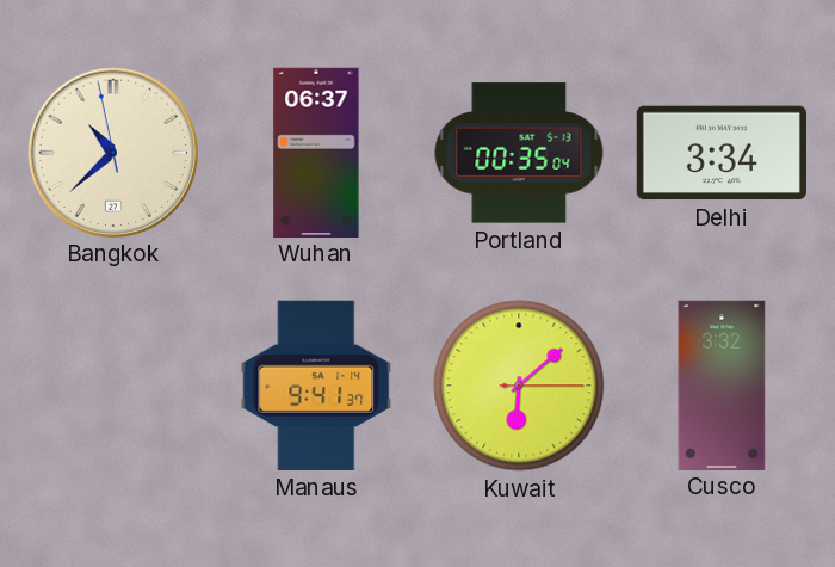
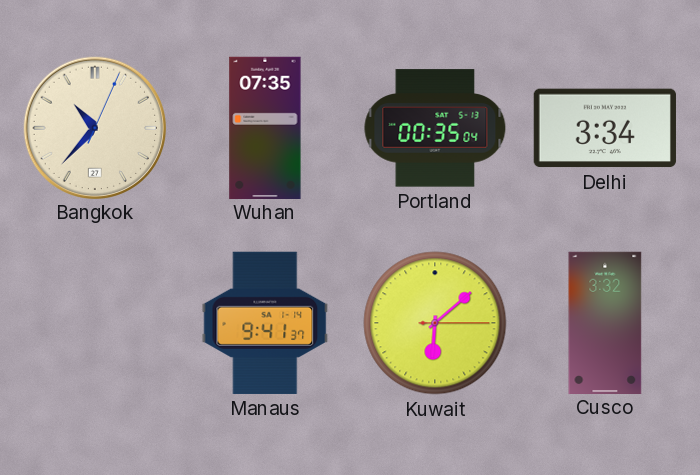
Bangkok: 10:37:58 -> 10:37:04 (94, 127)
Wuhan: 06:37 -> 07:35 (265, 127)
